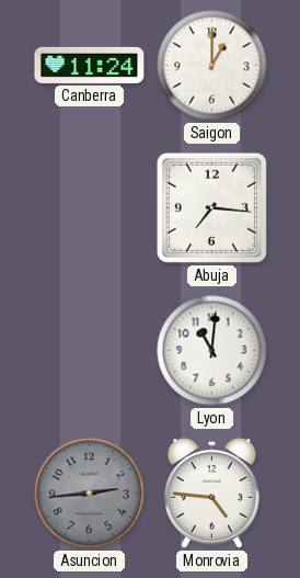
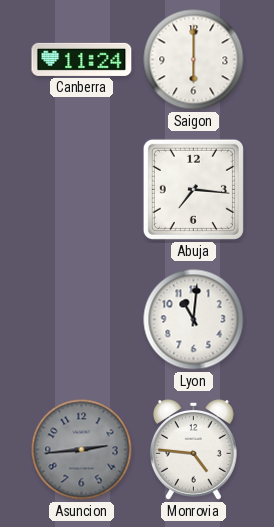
Saigon: 1:00 -> 6:00 (194, 60)
